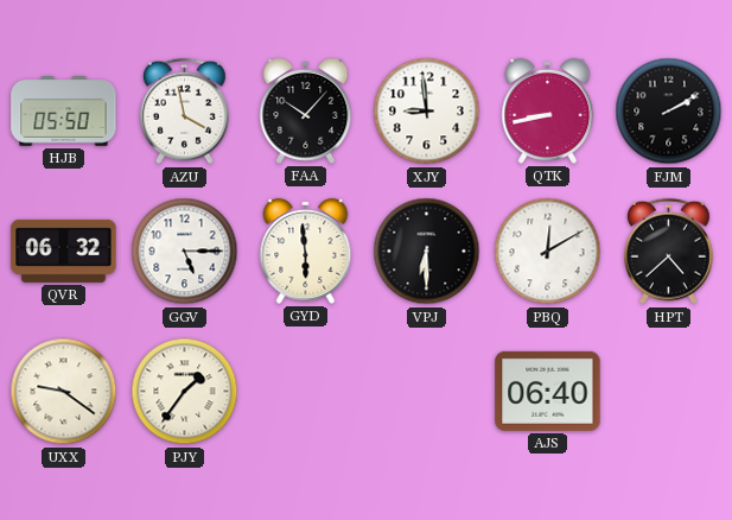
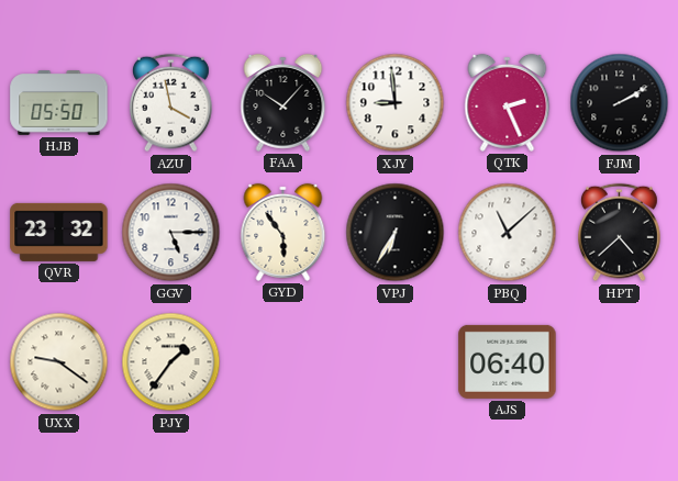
QTK: 8:43 -> 2:26 (508, 102)
QVR: 06:32 -> 23:32 (59, 232)
GYD: 5:59 -> 5:54 (284, 232)
VPJ: 6:30 -> 6:35 (396, 233)
PBQ: 12:10 -> 11:08 (508, 233)
